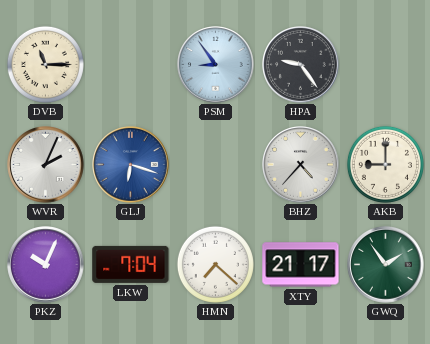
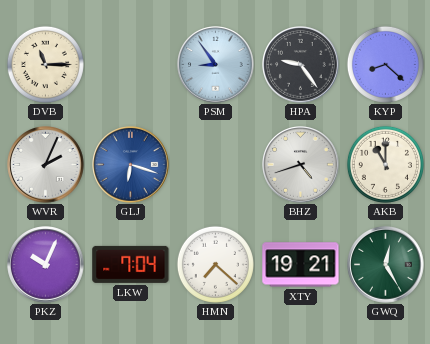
KYP: none -> 8:22 (385, 64)
BHZ: 4:37 -> 4:42 (301, 165)
AKB: 9:00 -> 11:00 (385, 164)
XTY: 21:17 -> 19:21 (301, 265)
GWQ: 1:54 -> 12:25 (386, 265)
